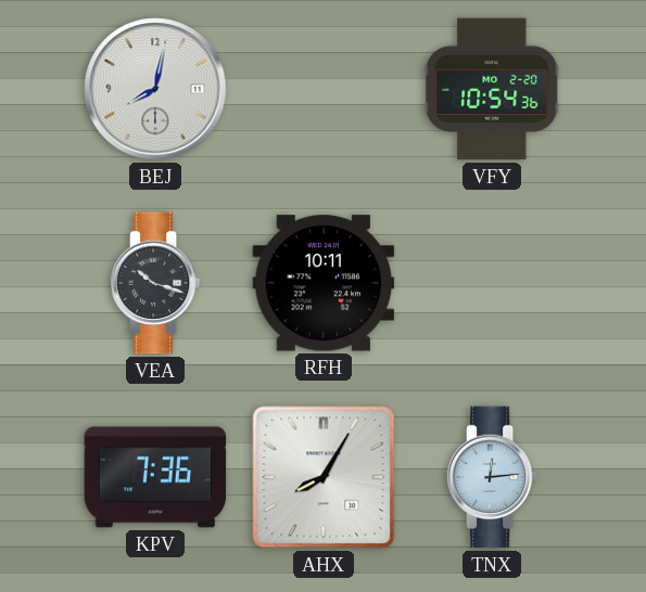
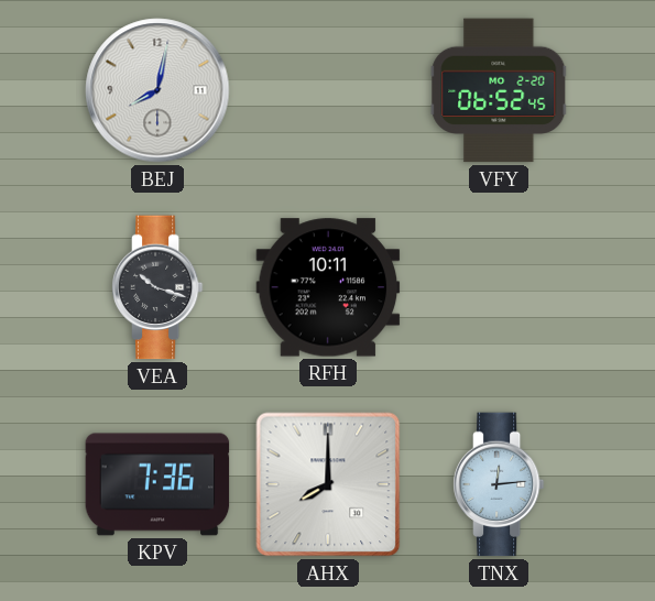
VFY: 10:54 -> 06:52 (499, 90)
AHX: 8:05 -> 8:00 (328, 484)
